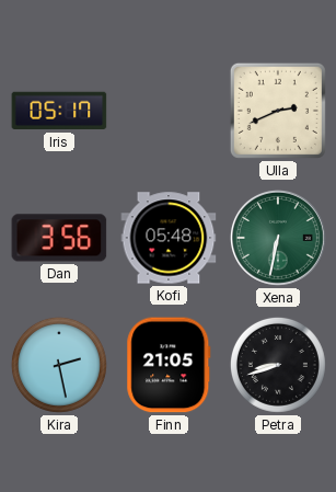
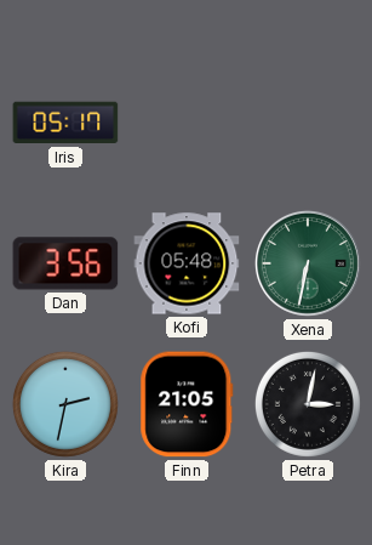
Ulla: 2:41 -> none (278, 111)
Kira: 2:28 -> 2:32 (65, 404)
Petra: 8:42 -> 3:02 (308, 404)
